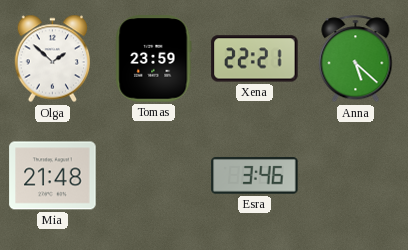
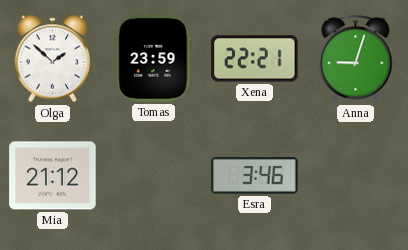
Anna: 5:22 -> 9:03 (356, 59)
Mia: 21:48 -> 21:12 (53, 176)
